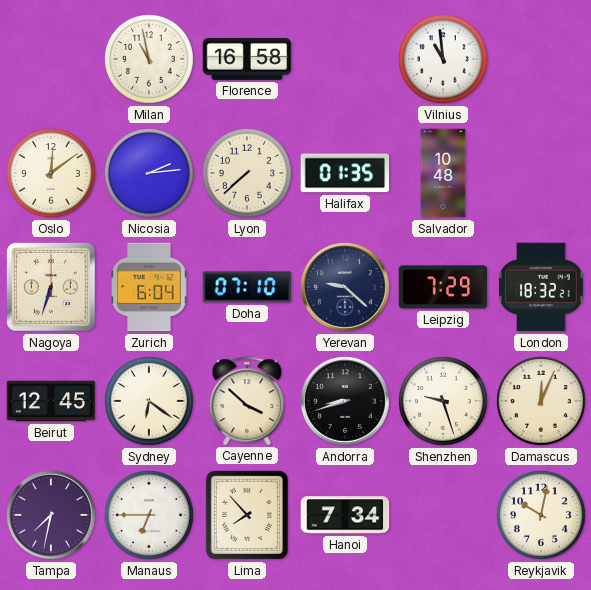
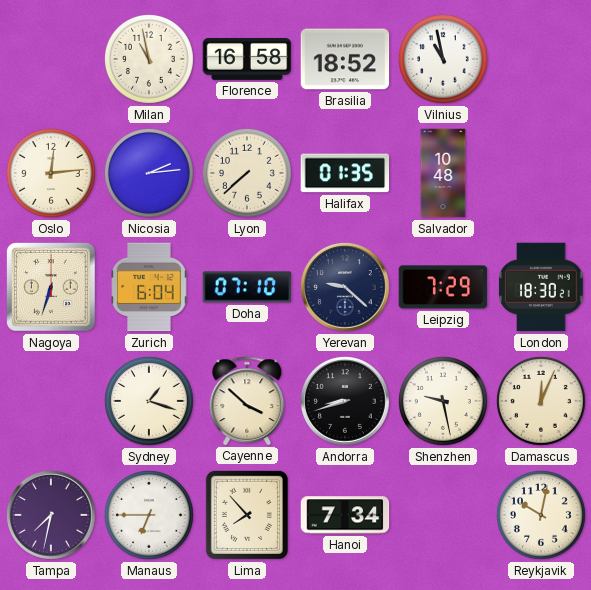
Brasilia: none -> 18:52 (345, 59)
Vilnius: 10:59 -> 10:58 (444, 60)
Oslo: 12:09 -> 12:14 (52, 174)
London: 18:32 -> 18:30 (541, 287)
Beirut: 12:45 -> none (51, 401)
Sydney: 6:21 -> 1:18 (150, 402)
Shenzhen: 9:27 -> 9:28 (444, 402)
